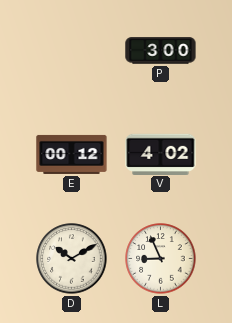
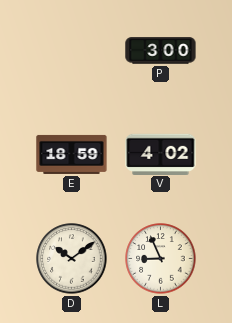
E: 00:12 -> 18:59 (72, 154)
D: 10:10 -> 10:09 (72, 259)
